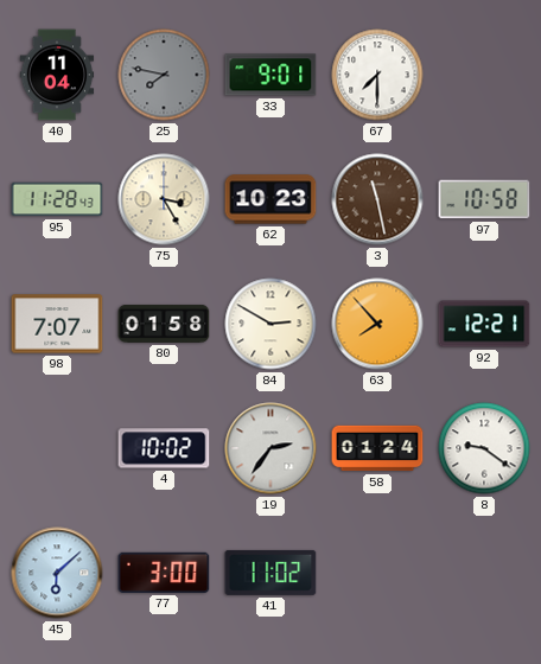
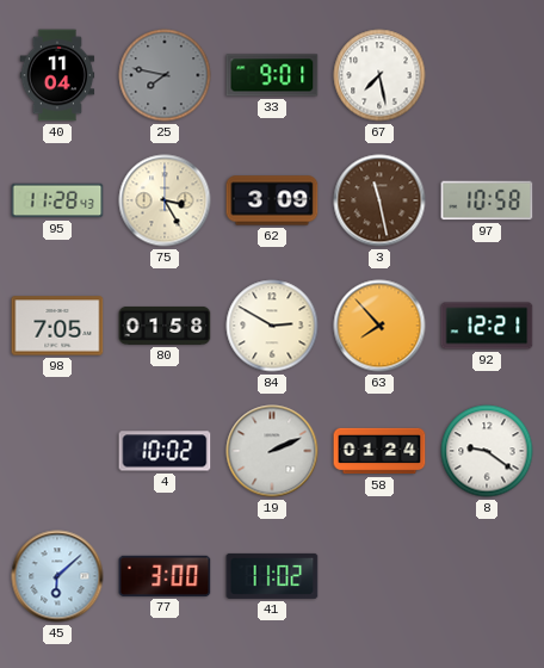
67: 7:30 -> 7:28 (379, 75)
62: 10:23 -> 3:09 (272, 200)
98: 7:07 -> 7:05 (57, 326)
19: 2:36 -> 2:11 (272, 451)
